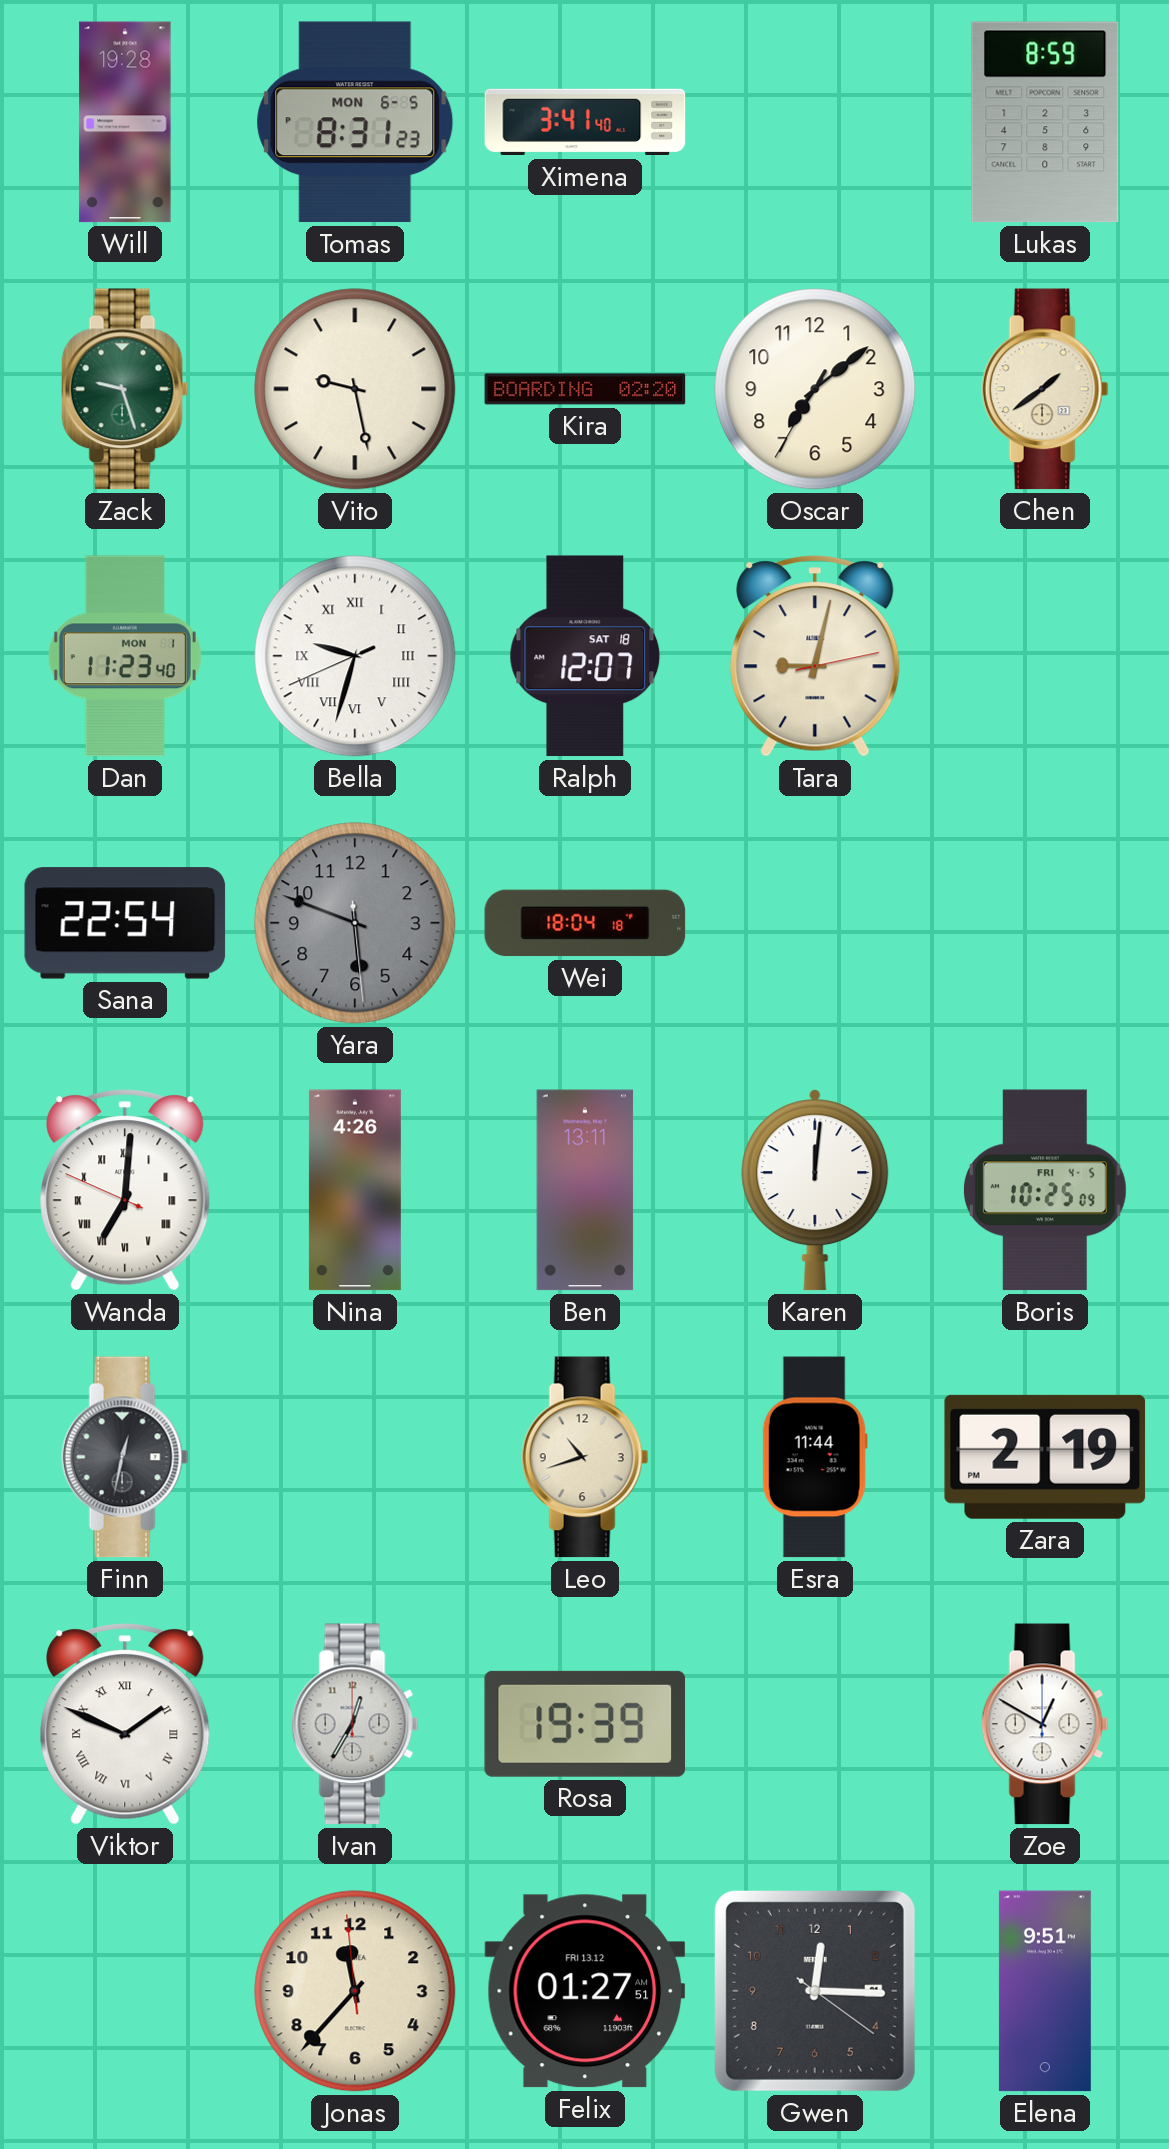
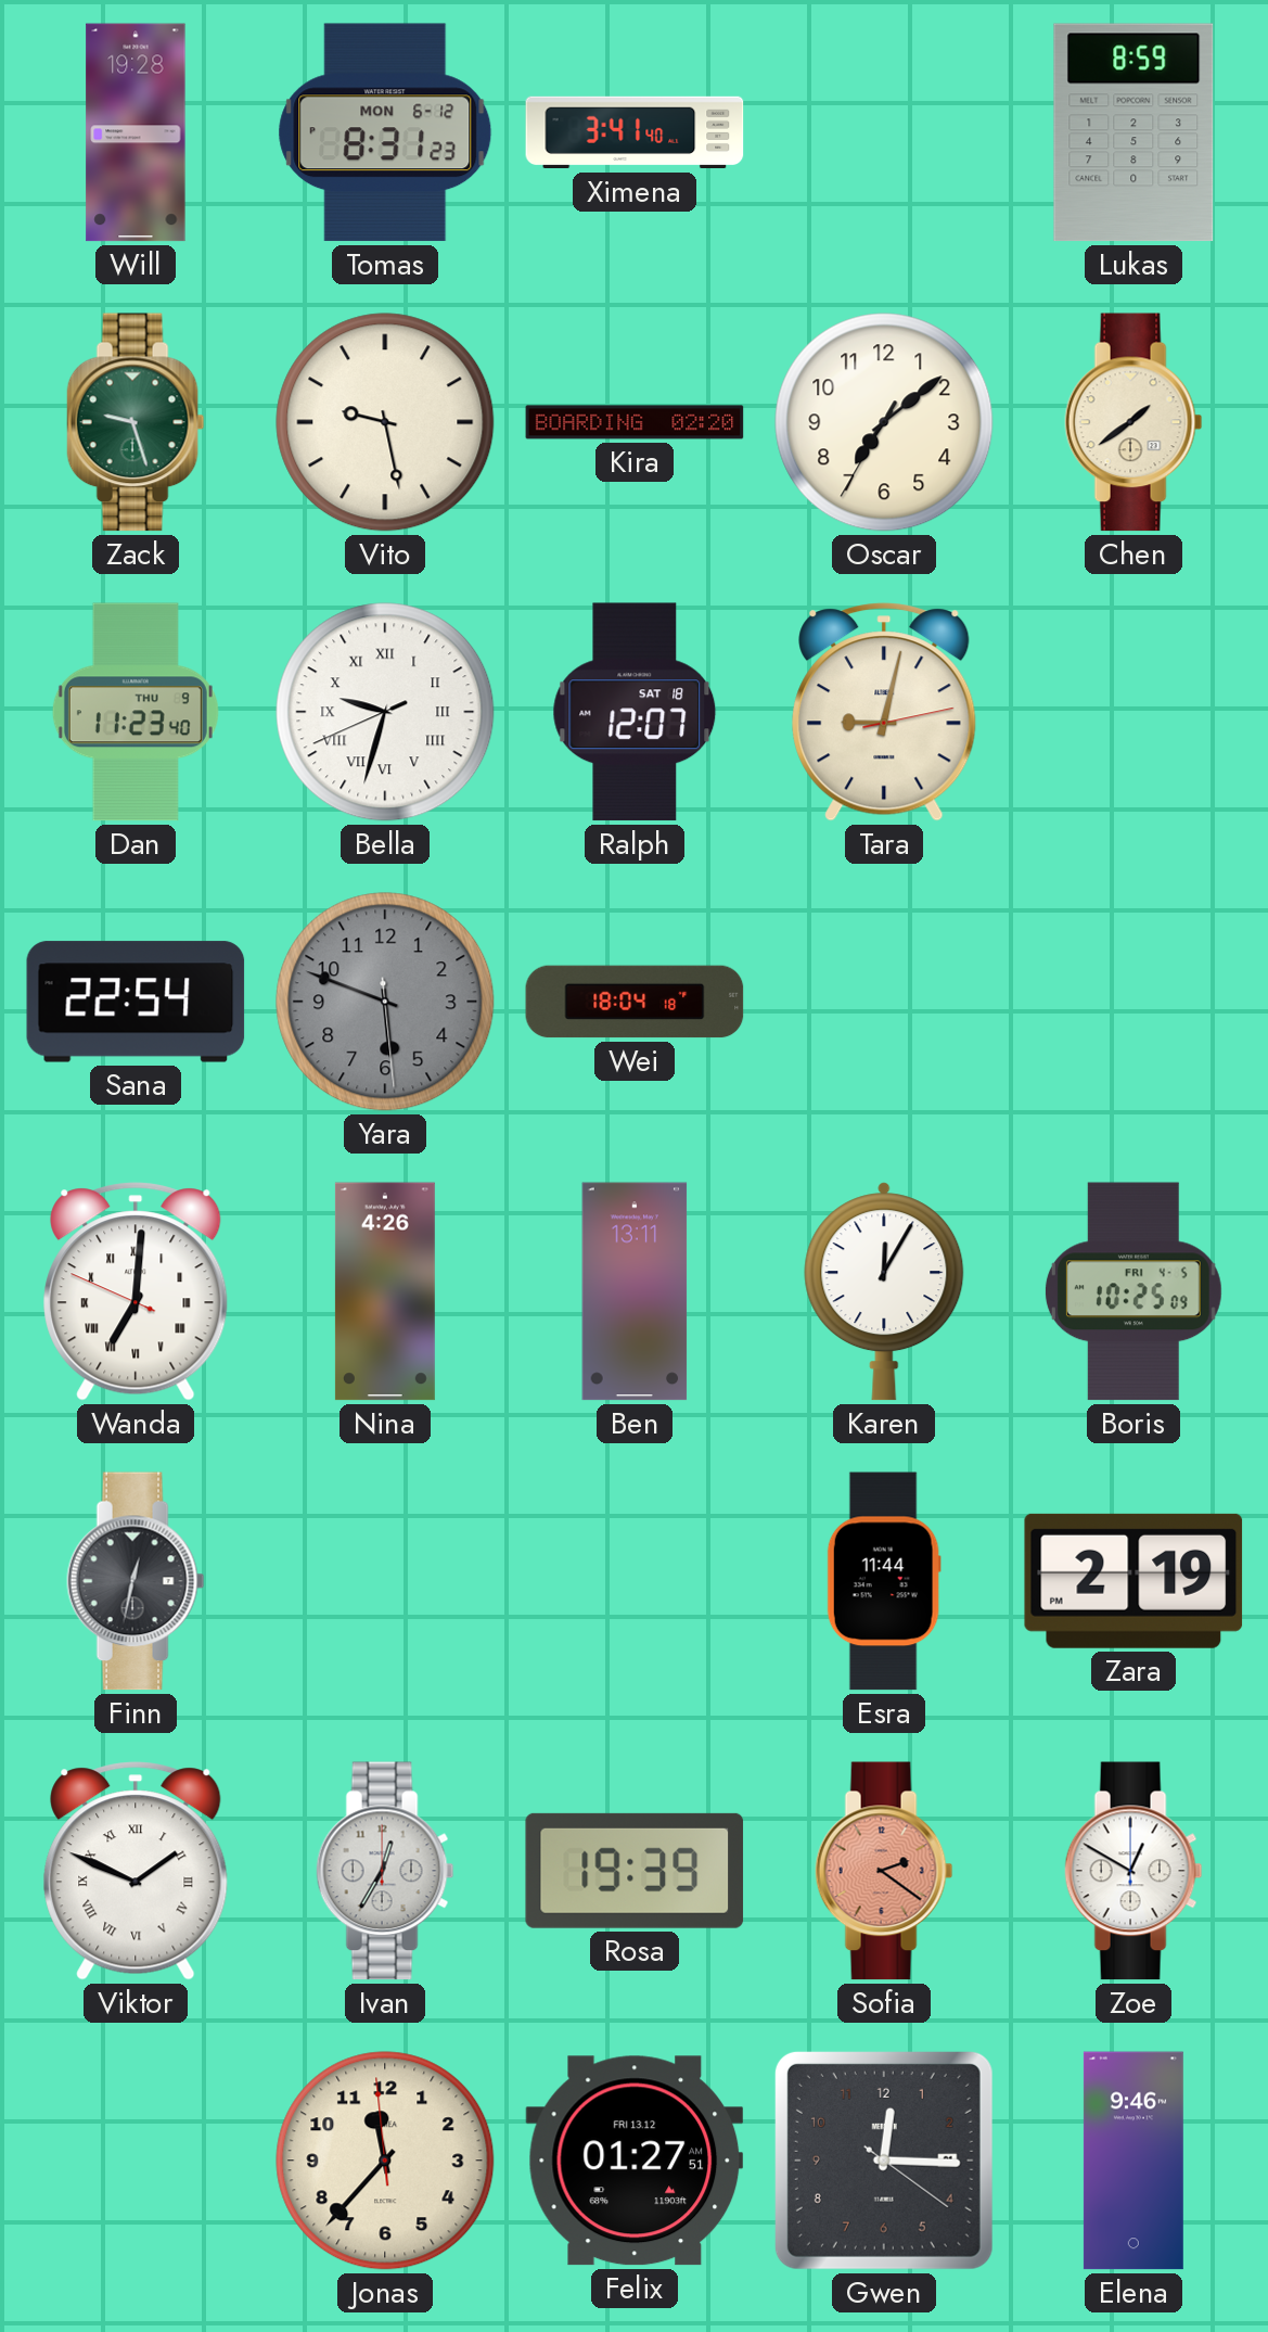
Tomas date: MON 6-5 -> MON 6-12 (385, 132)
Dan date: MON 1 -> THU 9 (136, 712)
Karen: 12:01 -> 12:05 (884, 1291)
Leo: 10:42 -> none (585, 1457)
Sofia: none -> 2:21 (884, 1871)
Elena: 9:51 -> 9:46 (1133, 2161)
